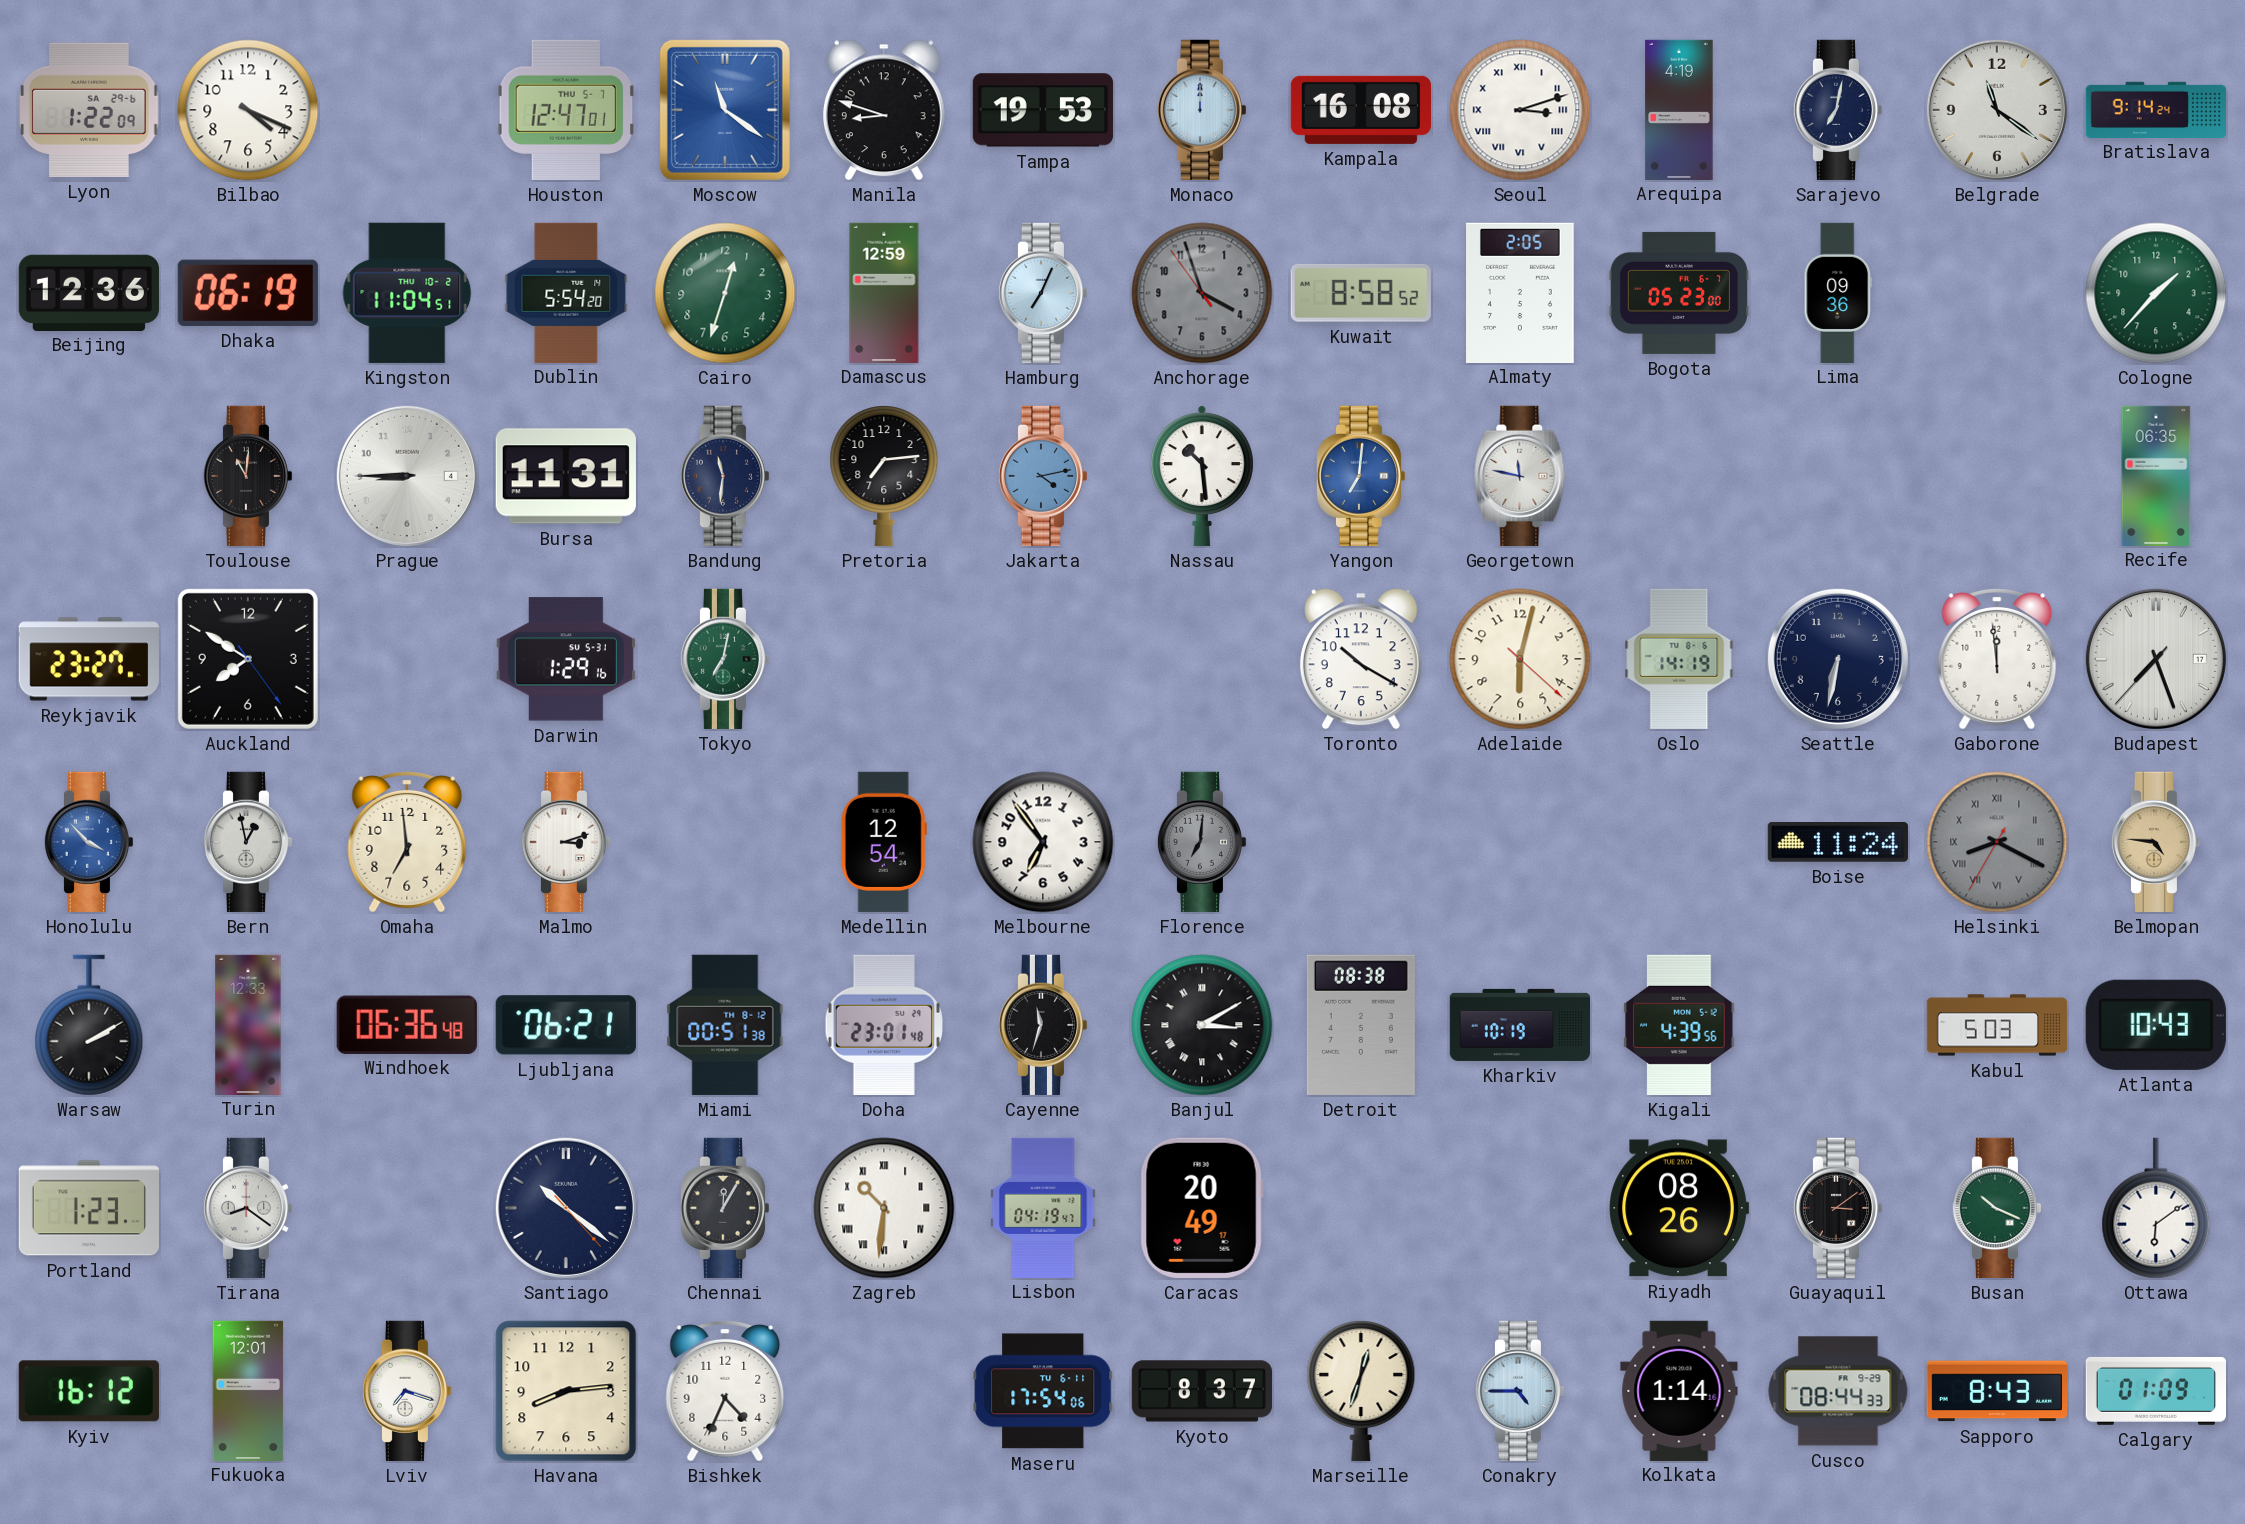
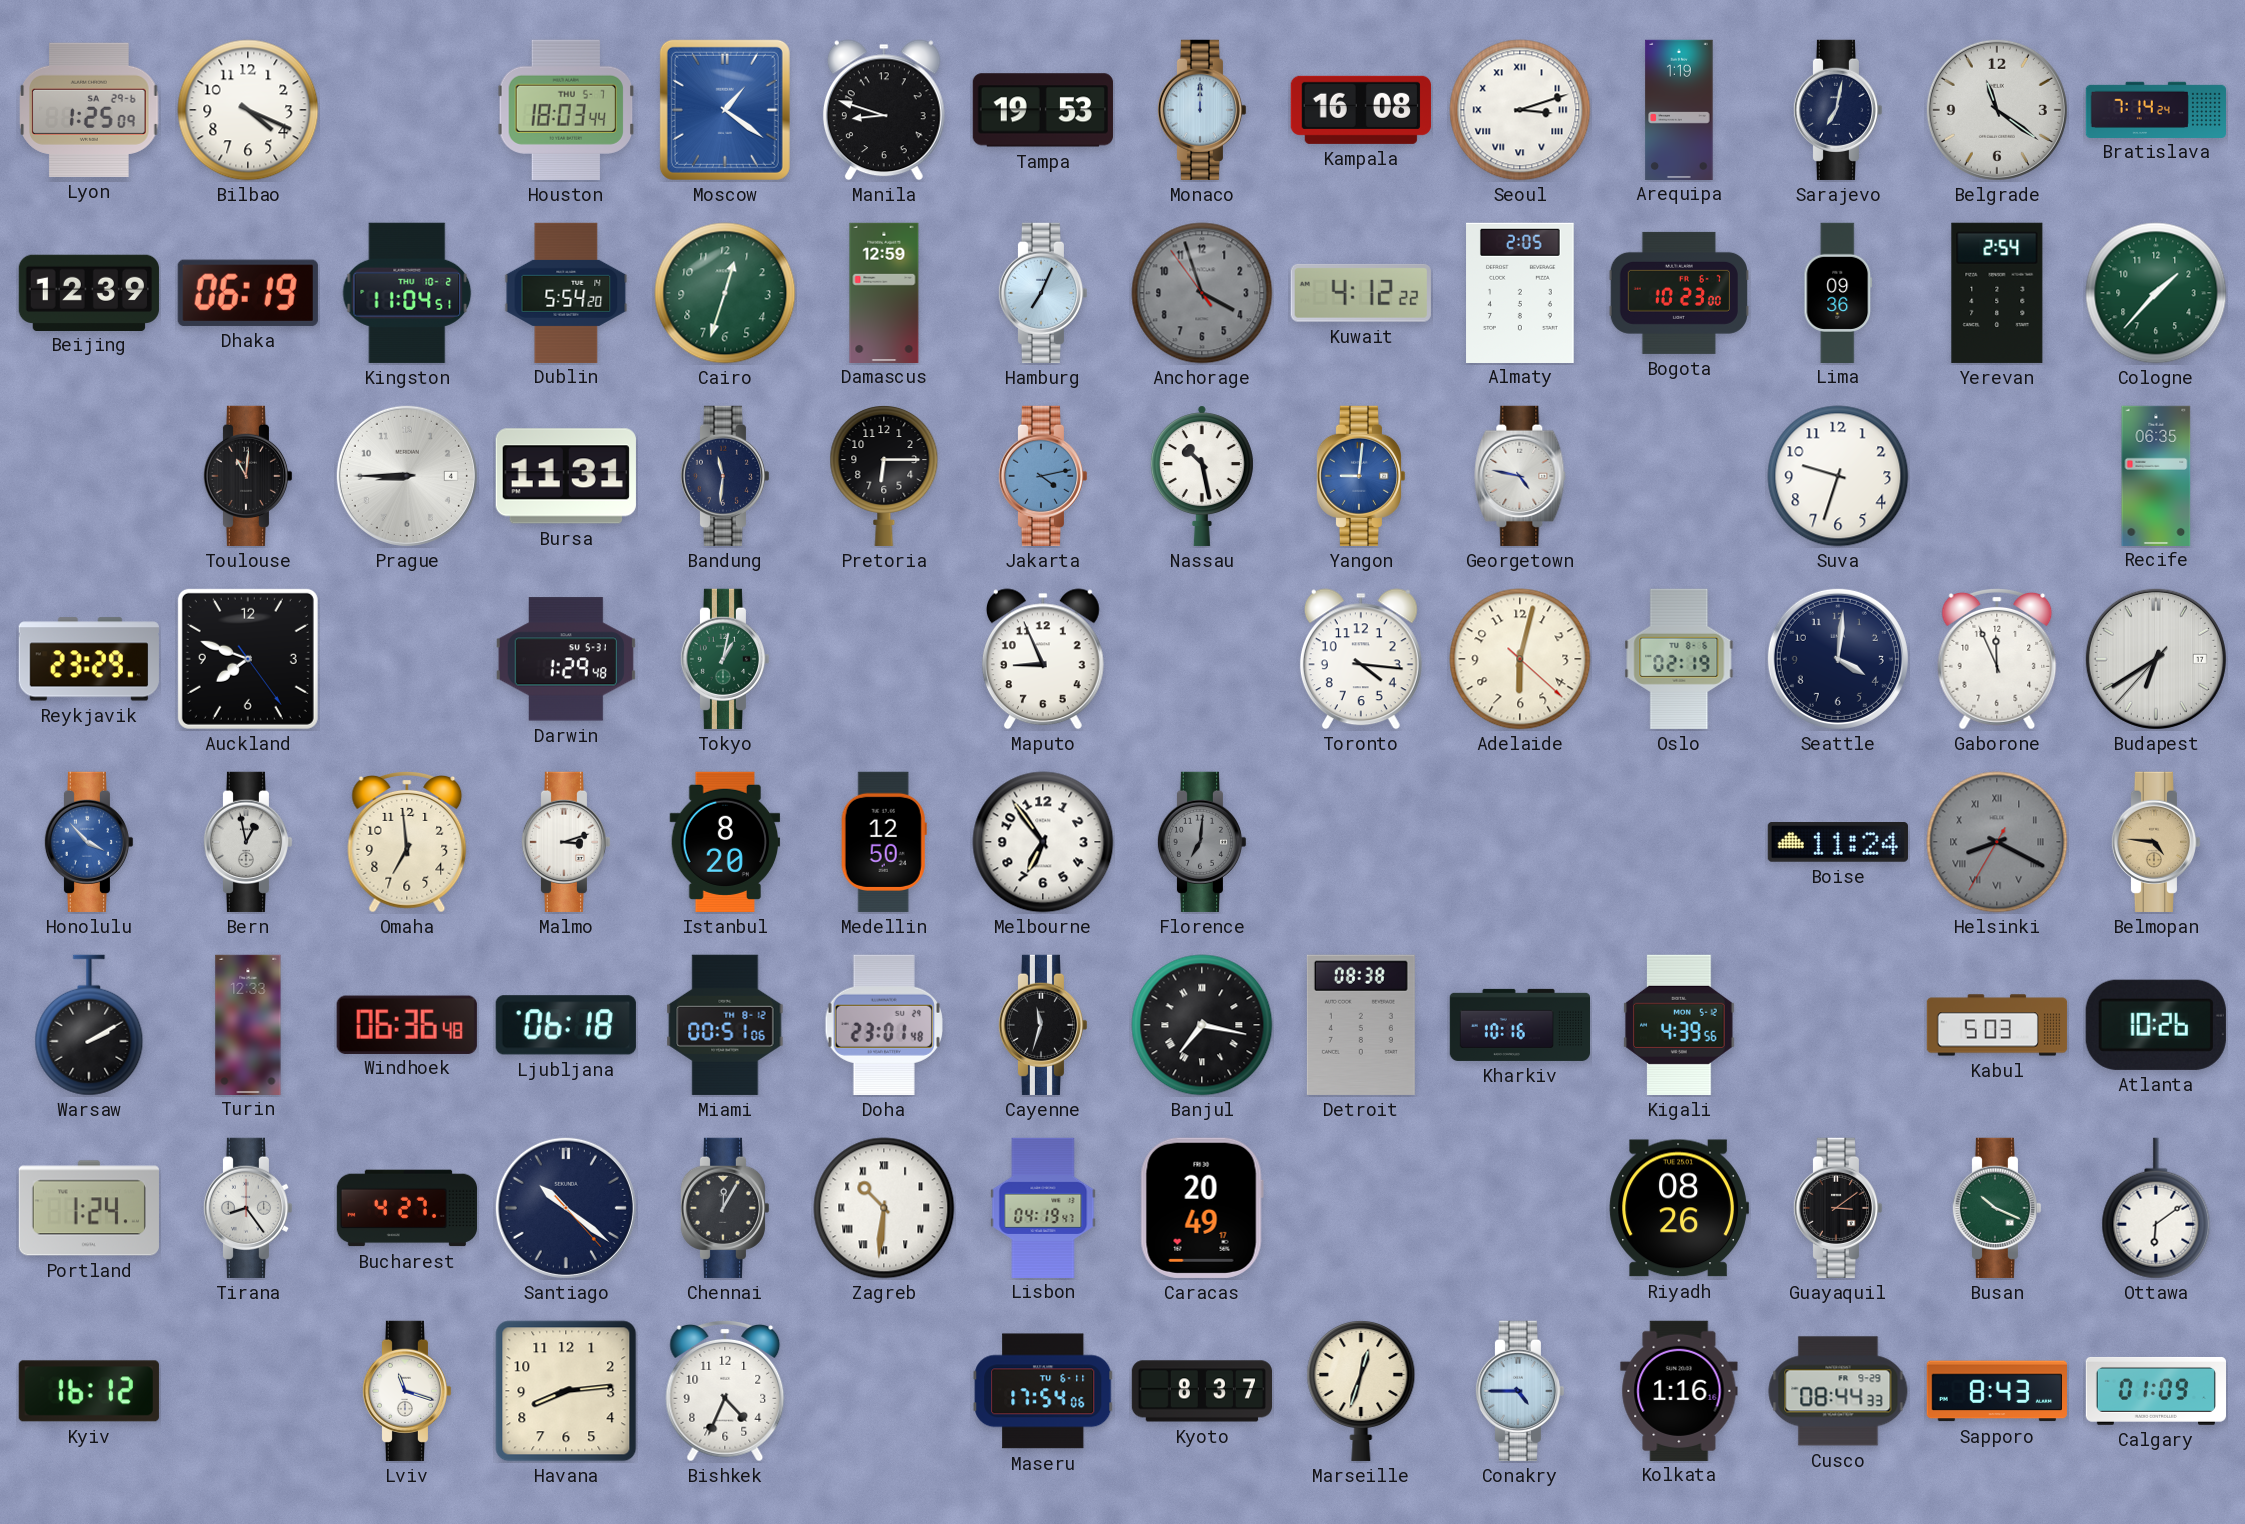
Lyon: 1:22 -> 1:25 (89, 110)
Houston: 12:47 -> 18:03 (565, 110)
Moscow: 11:21 -> 1:21 (725, 110)
Arequipa: 4:19 -> 1:19 (1679, 109)
Bratislava: 9:14 -> 7:14 (2155, 109)
Beijing: 12:36 -> 12:39 (89, 292)
Kuwait: 8:58 -> 4:12 (1361, 293)
Bogota: 05:23 -> 10:23 (1678, 293)
Yerevan: none -> 2:54 (1997, 293)
Pretoria: 7:14 -> 6:15 (884, 476)
Nassau: 10:29 -> 10:28 (1202, 476)
Yangon: 7:01 -> 9:01 (1361, 476)
Georgetown: 11:47 -> 4:47 (1520, 476)
Suva: none -> 9:33 (1838, 476)
Reykjavik: 23:27 -> 23:29 (89, 659)
Auckland: 7:50 -> 7:48 (248, 659)
Darwin: 1:29:16 -> 1:29:48 (566, 659)
Tokyo: 7:02 -> 1:02 (725, 659)
Maputo: none -> 8:56 (1043, 659)
Toronto: 10:20 -> 4:16 (1361, 659)
Oslo: 14:19 -> 02:19 (1679, 659)
Seattle: 6:32 -> 4:01 (1838, 659)
Gaborone: 11:59 -> 11:56 (1997, 660)
Budapest: 7:26 -> 6:39 (2156, 659)
Istanbul: none -> 8:20 (725, 842)
Medellin: 12:54 -> 12:50 (884, 842)
Ljubljana: 06:21 -> 06:18 (566, 1025)
Miami: 00:51:38 -> 00:51:06 (725, 1025)
Banjul: 3:10 -> 7:17 (1202, 1025)
Kharkiv: 10:19 -> 10:16 (1519, 1025)
Atlanta: 10:43 -> 10:26 (2156, 1025)
Portland: 1:23 -> 1:24 (89, 1208)
Tirana: 8:21 -> 8:24 (248, 1208)
Bucharest: none -> 4:27 (406, 1208)
Fukuoka: 12:01 -> none (248, 1390)
Lviv: 7:18 -> 11:18 (407, 1391)
Kolkata: 1:14 -> 1:16 (1679, 1390)
